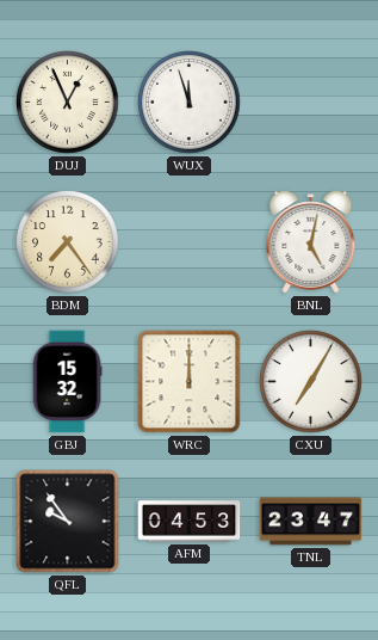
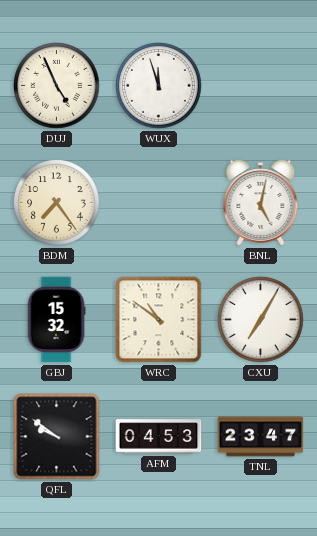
DUJ: 12:56 -> 4:56 (57, 86)
WRC: 12:00 -> 10:51 (159, 320)
QFL: 9:54 -> 9:51 (57, 437)
